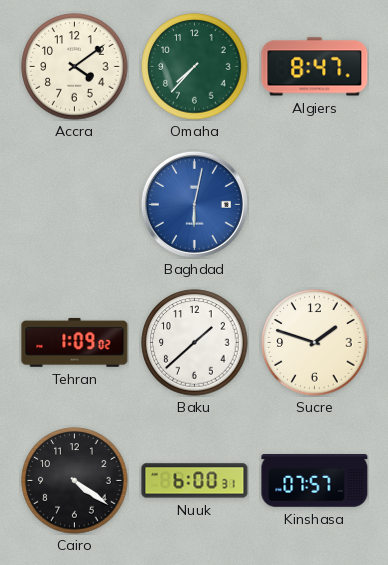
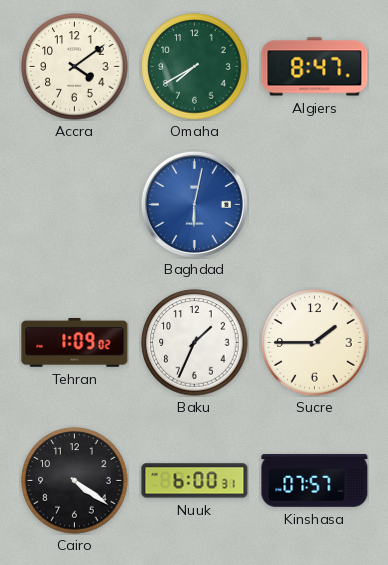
Omaha: 7:37 -> 7:40 (195, 67)
Baku: 1:38 -> 1:34 (195, 343)
Sucre: 1:48 -> 1:45 (315, 343)
